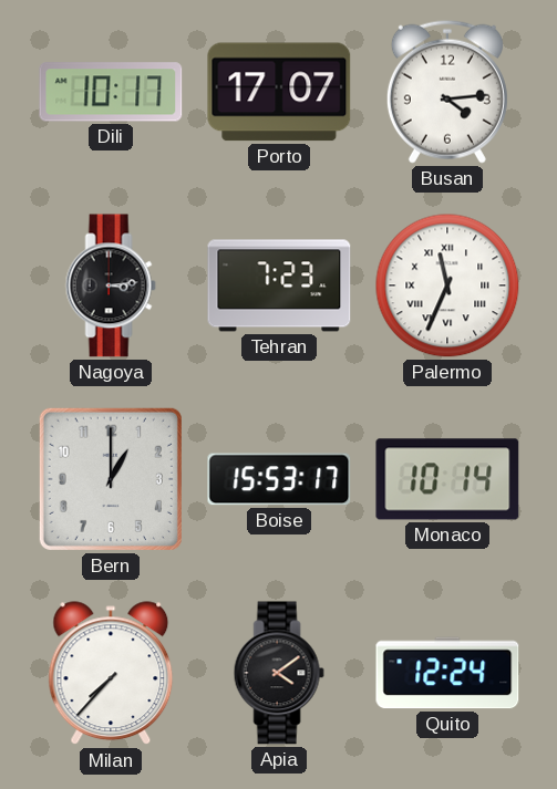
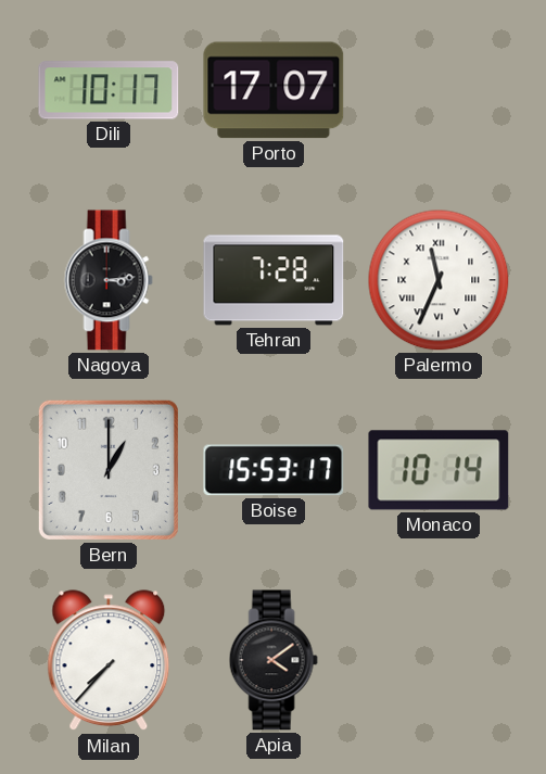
Busan: 4:14 -> none (447, 92)
Tehran: 7:23 -> 7:28 (274, 280)
Quito: 12:24 -> none (447, 673)
